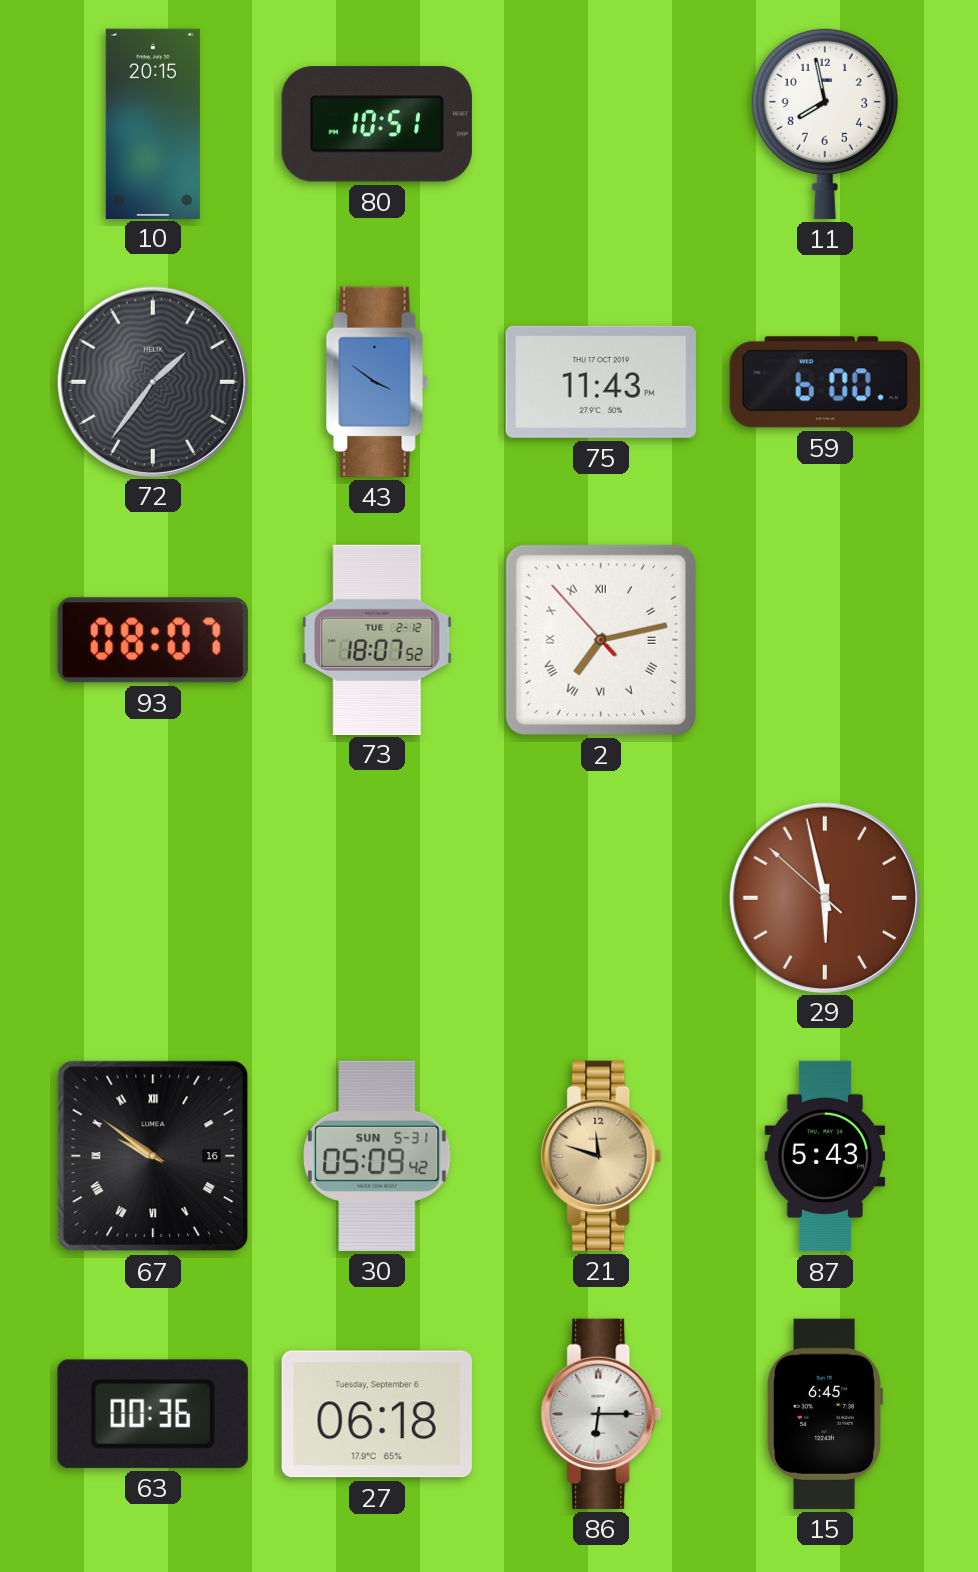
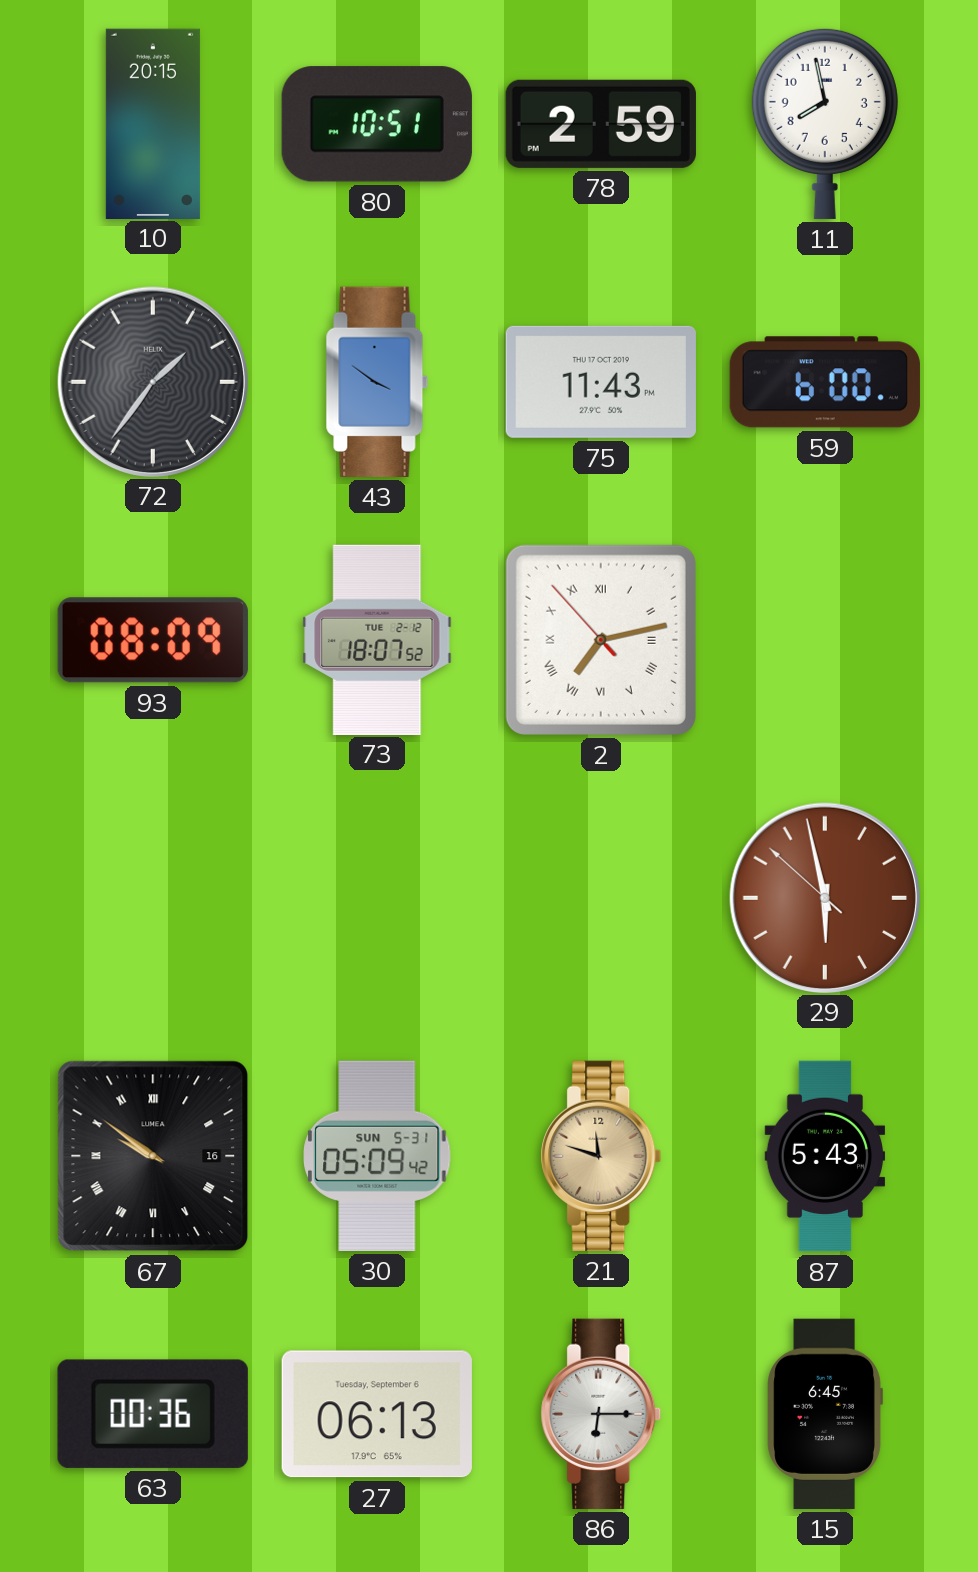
78: none -> 2:59 (601, 124)
93: 08:07 -> 08:09 (153, 640)
27: 06:18 -> 06:13 (377, 1414)
